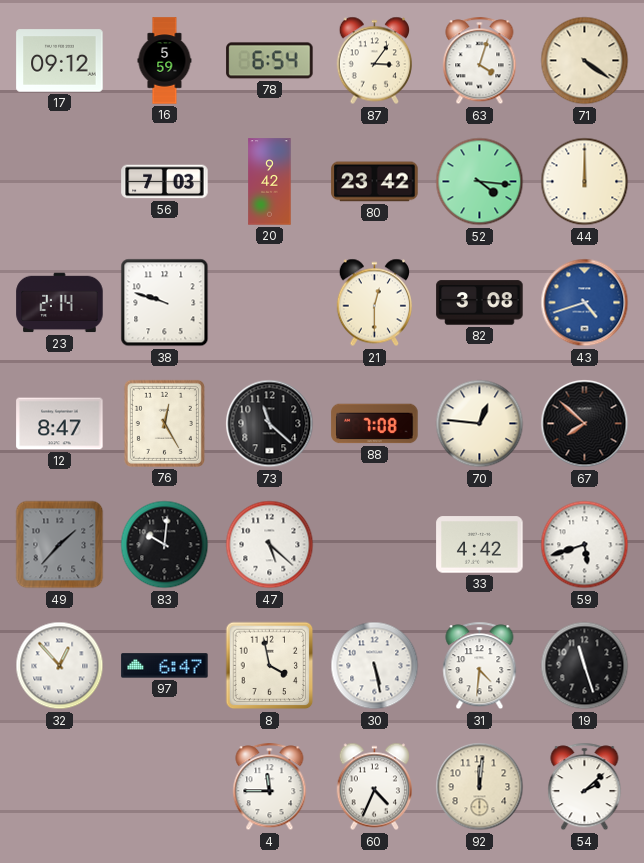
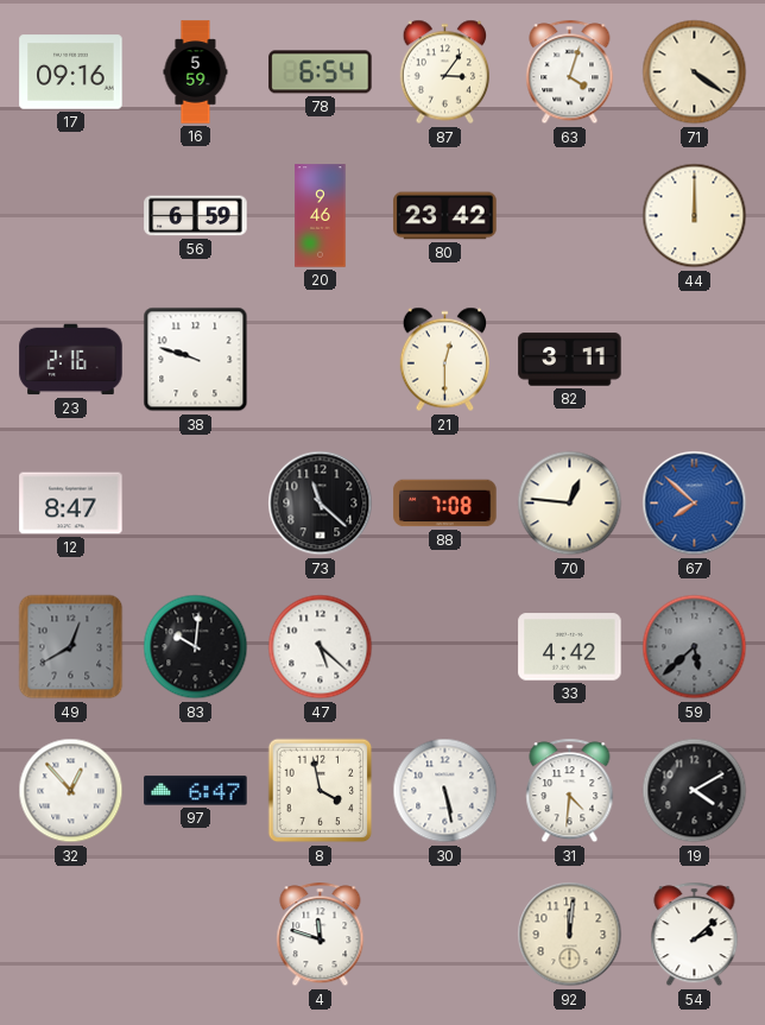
17: 09:12 -> 09:16 (71, 72)
56: 7:03 -> 6:59 (196, 216)
20: 9:42 -> 9:46 (321, 216)
52: 4:16 -> none (480, 182)
23: 2:14 -> 2:16 (71, 360)
82: 3:08 -> 3:11 (570, 360)
43: 4:42 -> none (585, 303)
76: 12:25 -> none (164, 423)
67 dial: black -> blue (695, 504)
49: 1:37 -> 12:40 (71, 647)
59: 5:42 -> 5:38 (695, 647)
59 dial: white -> grey (695, 647)
19: 11:27 -> 4:10 (695, 791)
4: 11:45 -> 11:48 (321, 935)
60: 4:34 -> none (375, 787)
